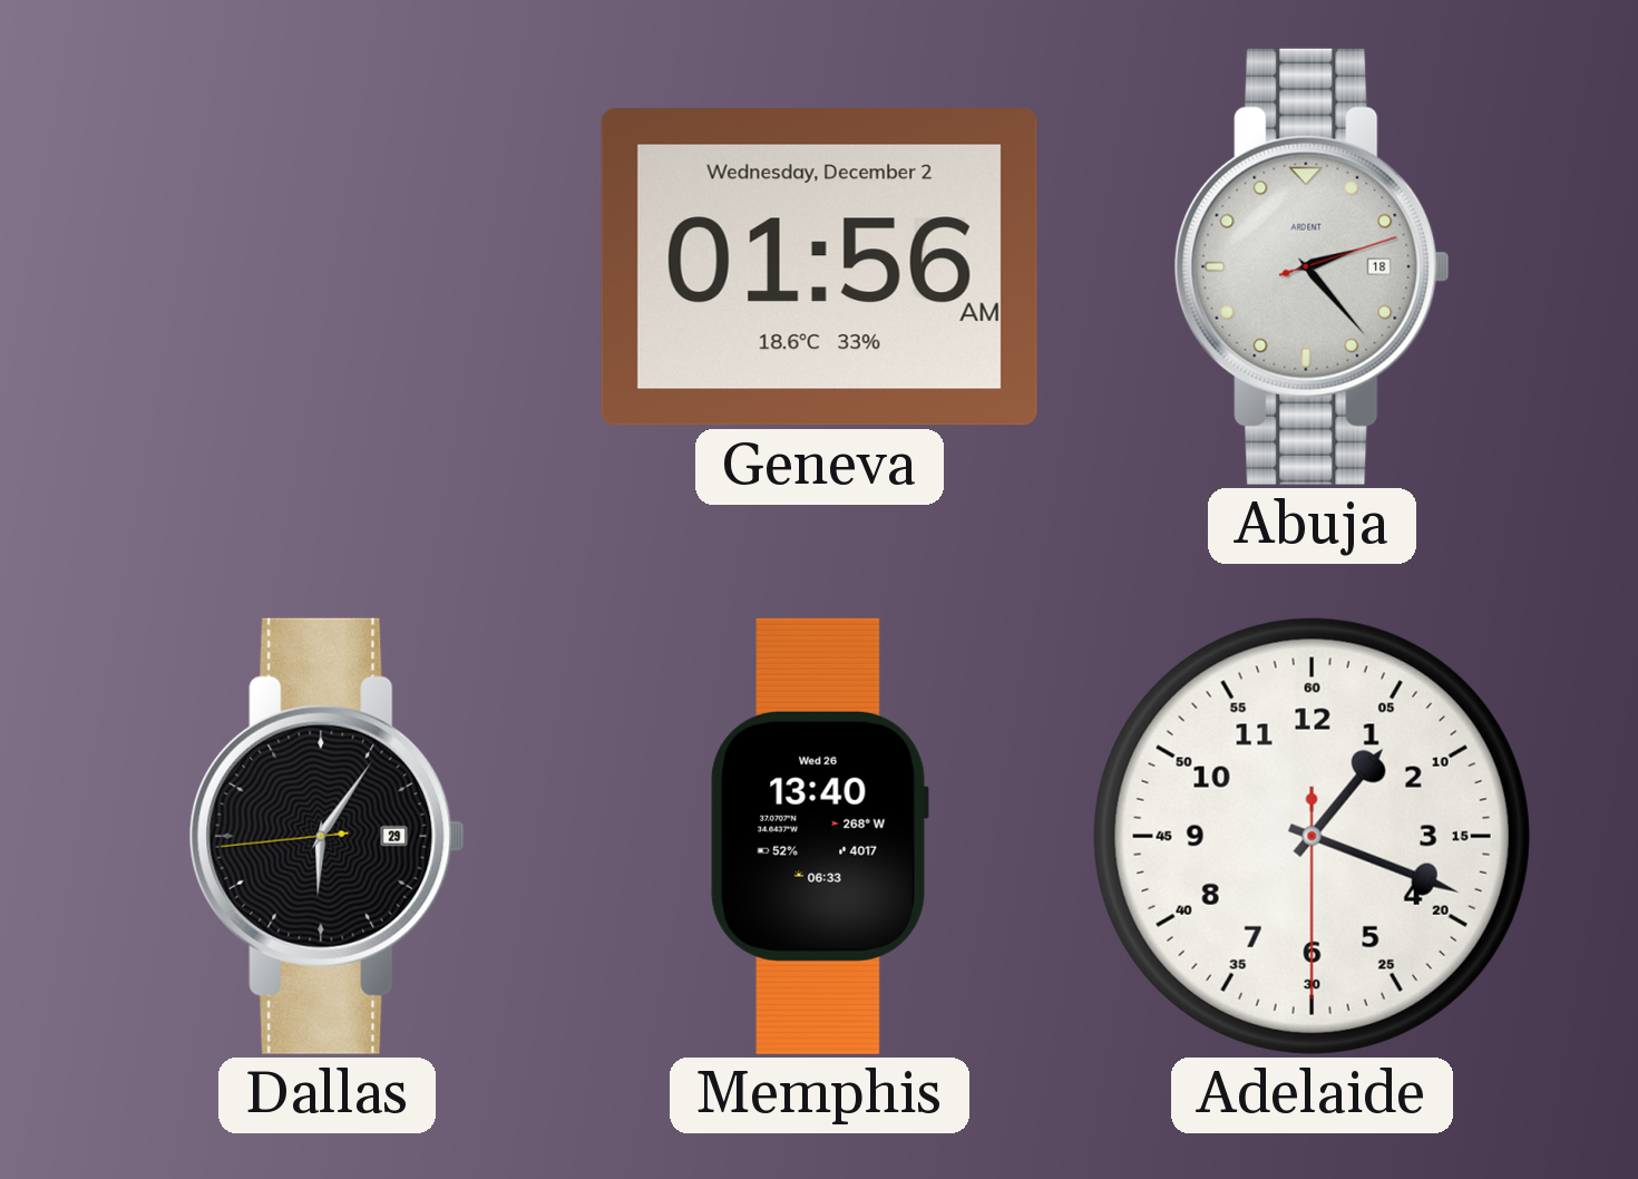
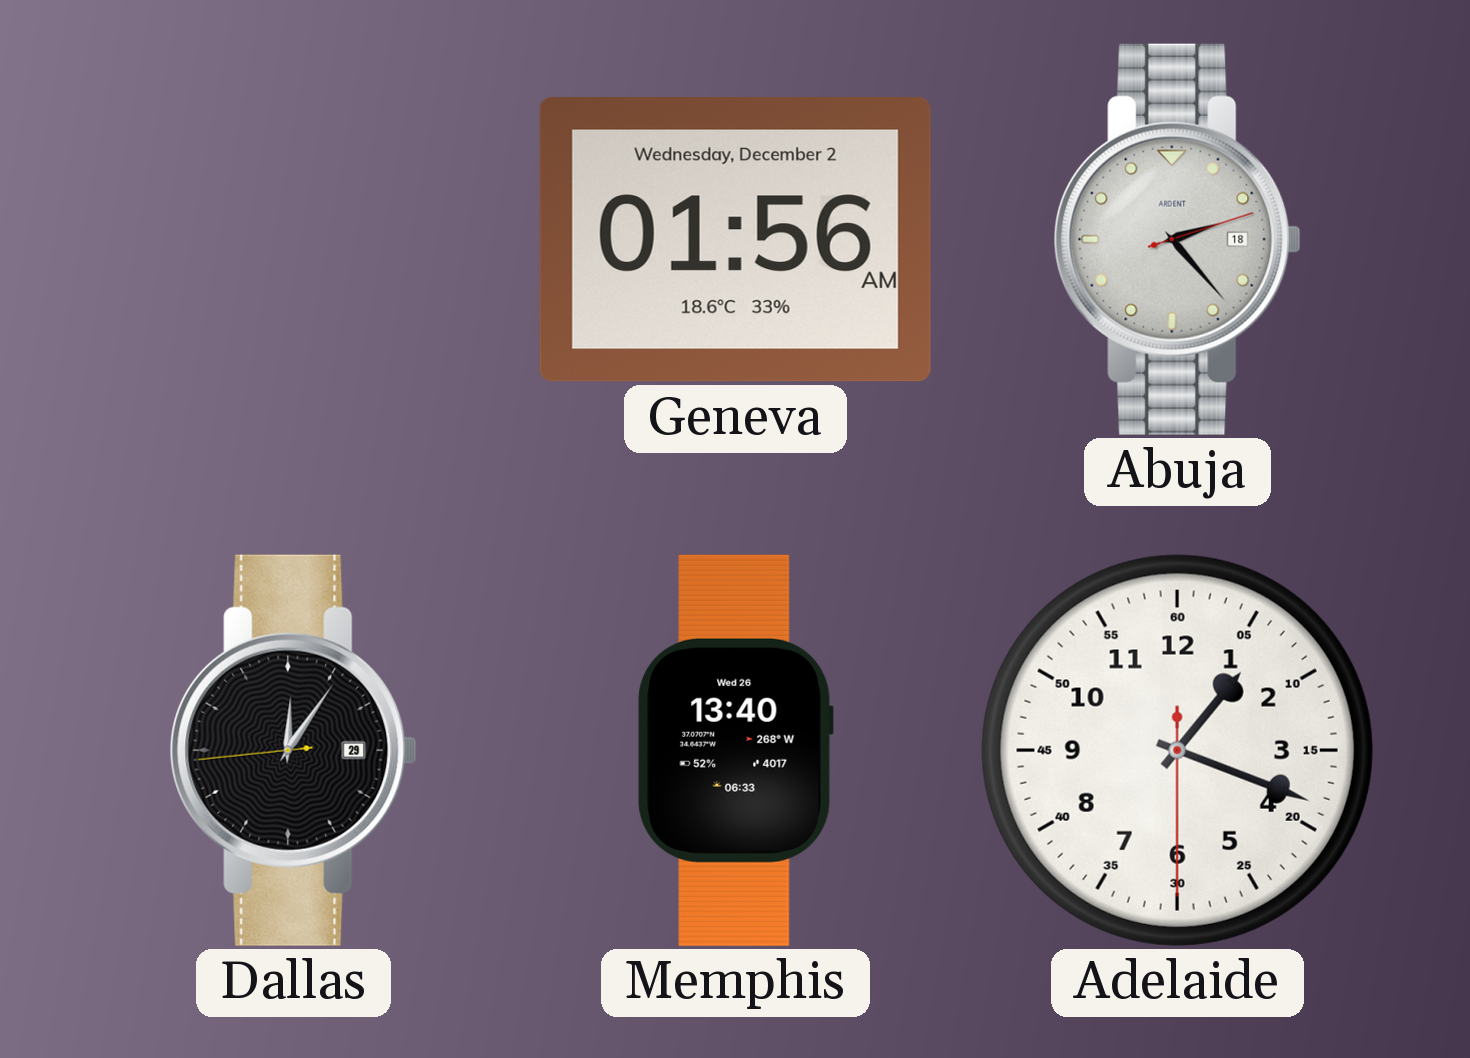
Dallas: 6:05 -> 12:05 (293, 750)
